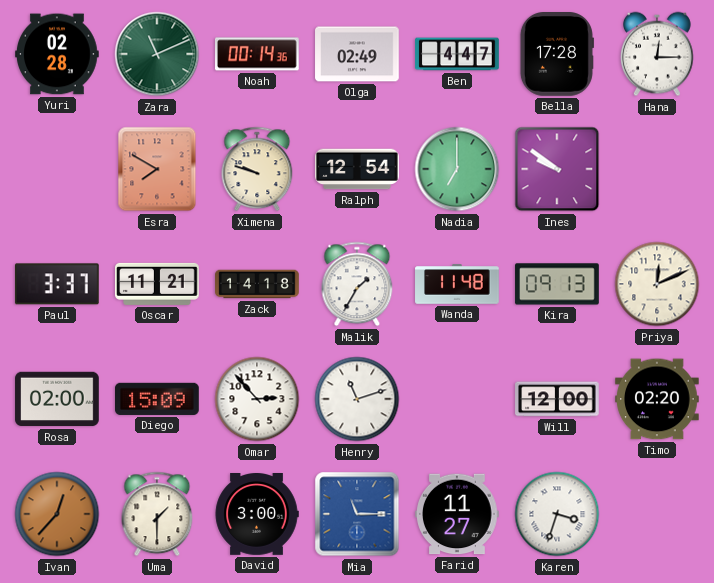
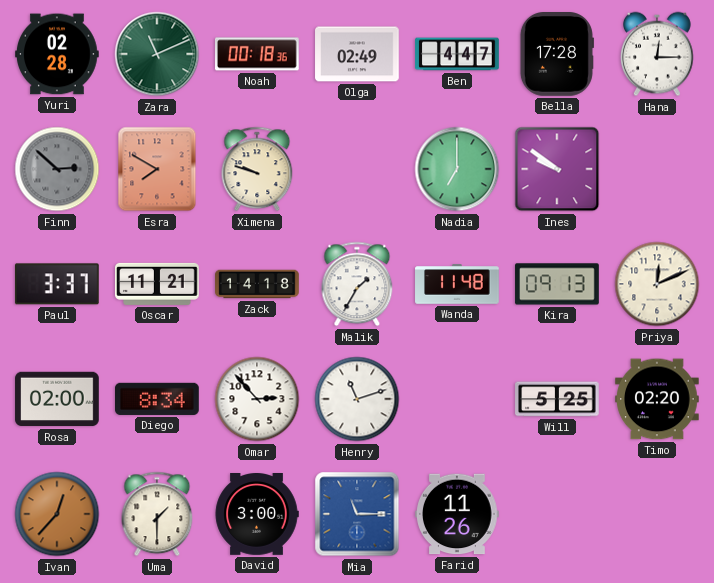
Noah: 00:14 -> 00:18 (258, 54)
Finn: none -> 2:52 (57, 169)
Ralph: 12:54 -> none (357, 169)
Diego: 15:09 -> 8:34 (158, 399)
Will: 12:00 -> 5:25 (557, 399)
Farid: 11:27 -> 11:26 (458, 514)
Karen: 3:33 -> none (557, 514)
